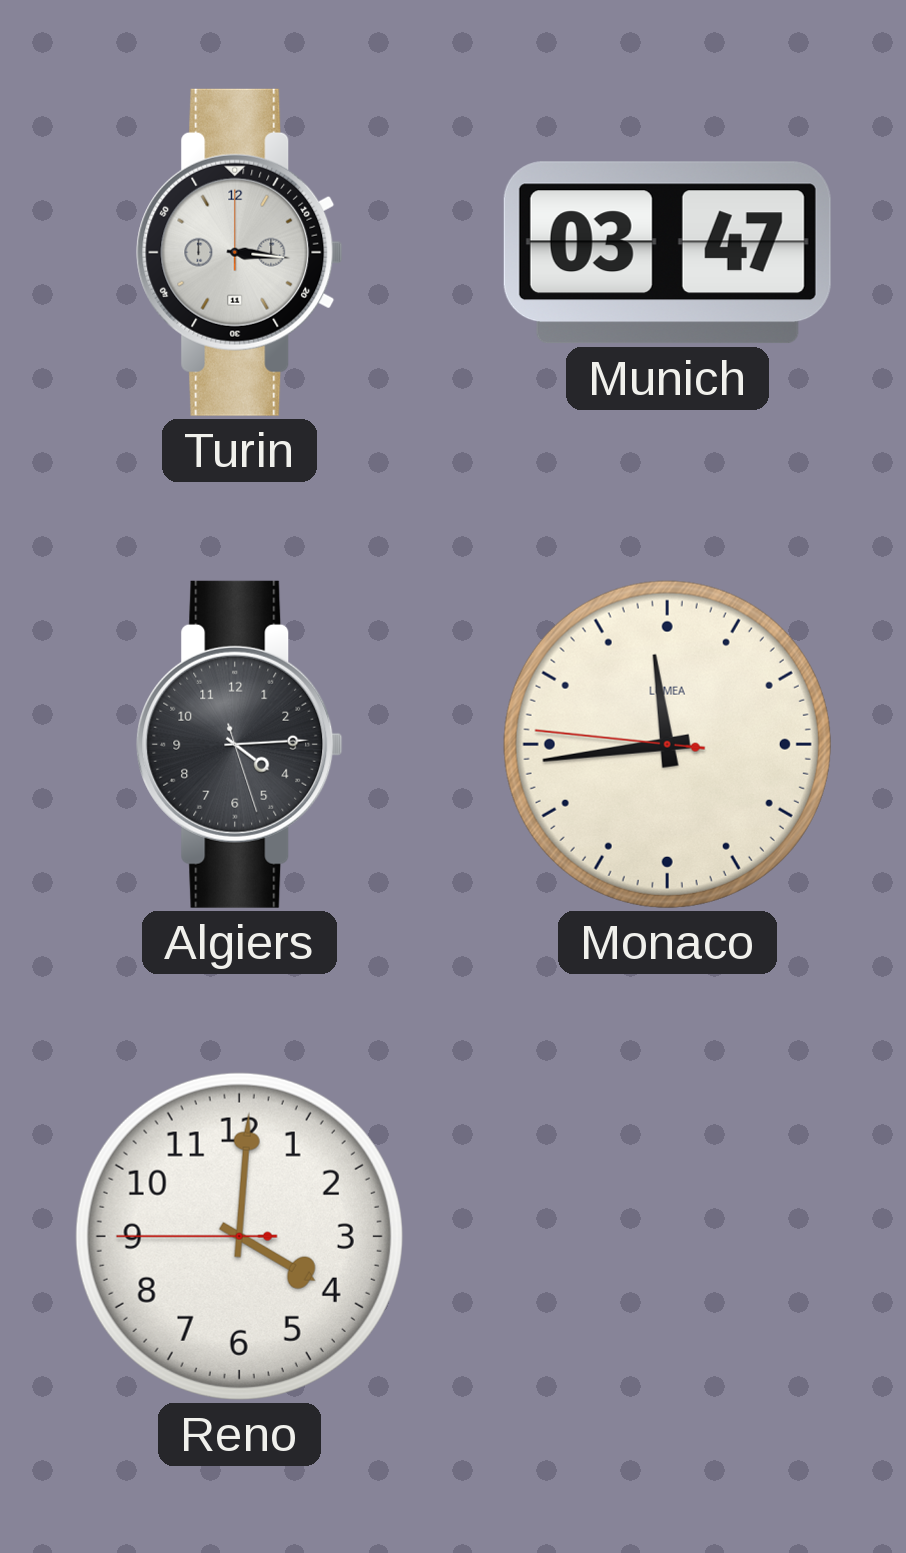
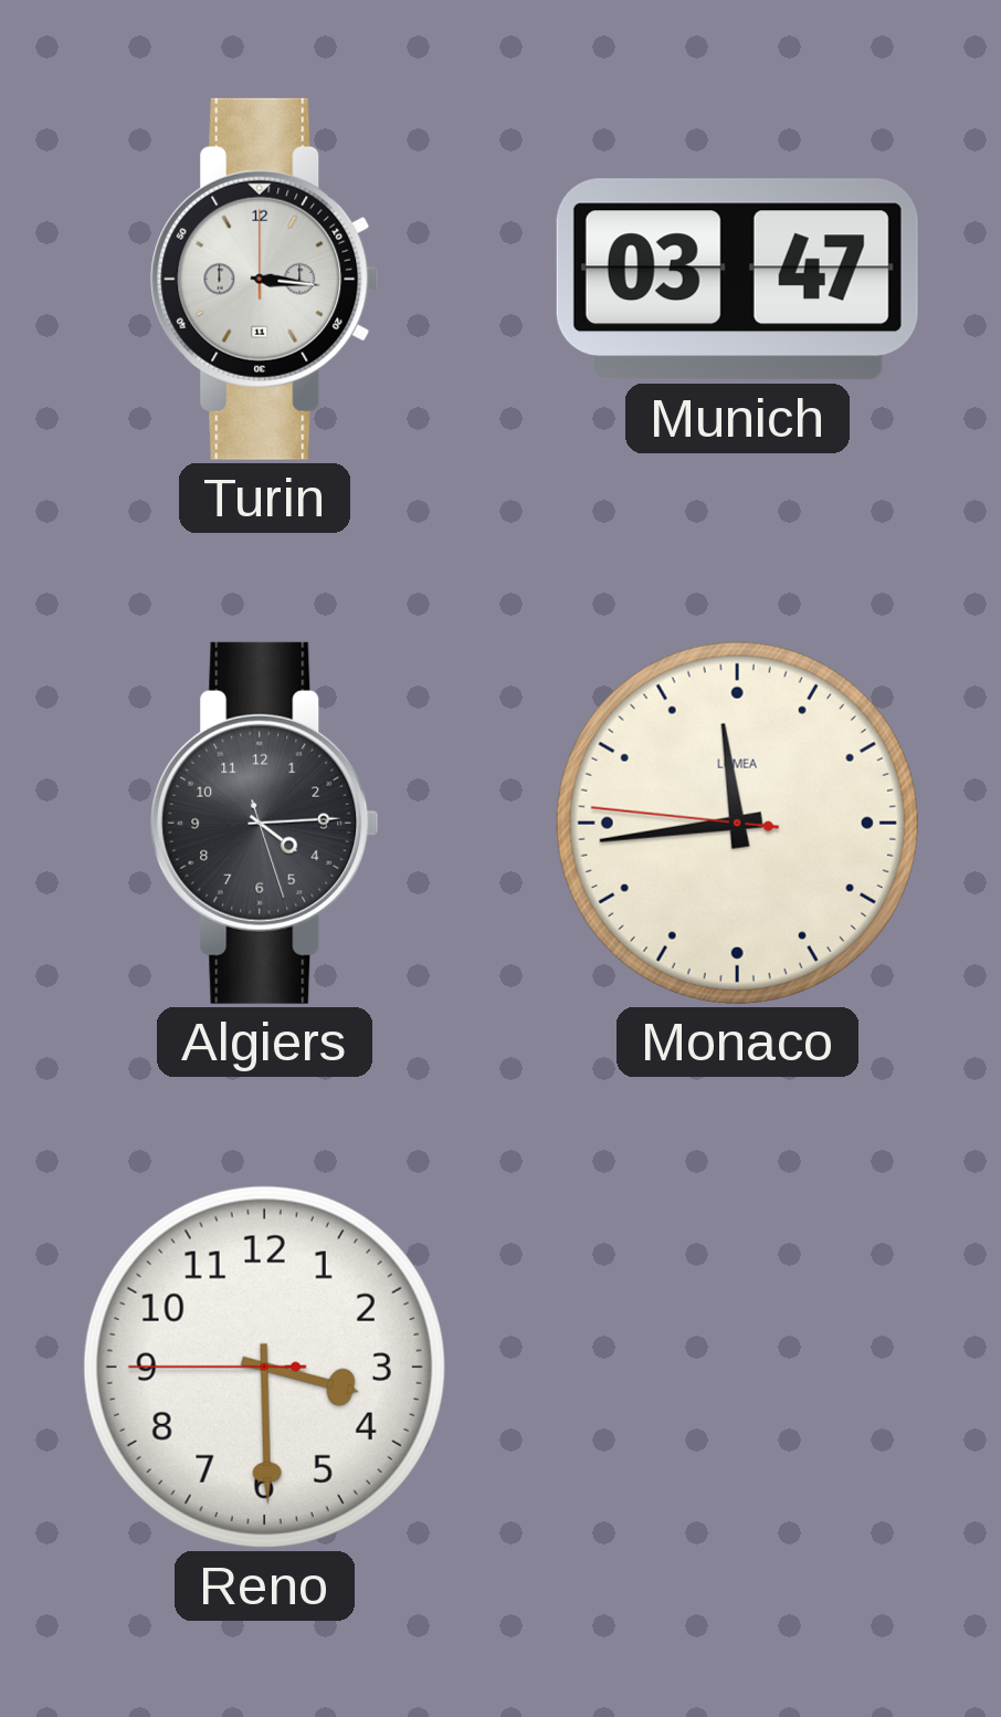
Reno: 4:00 -> 3:29 (264, 1367)
